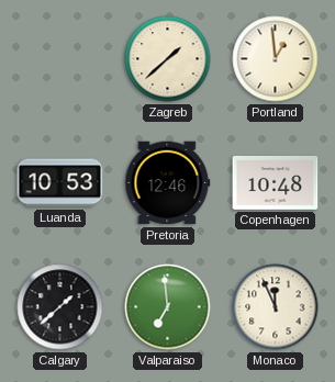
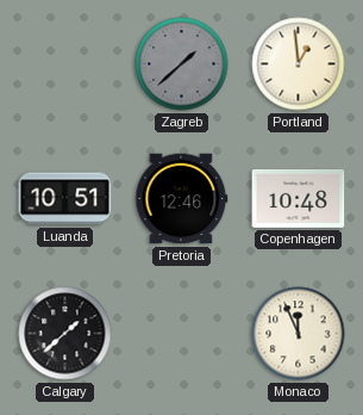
Zagreb dial: cream -> grey (182, 64)
Luanda: 10:53 -> 10:51 (65, 199)
Valparaiso: 6:59 -> none (168, 307)
